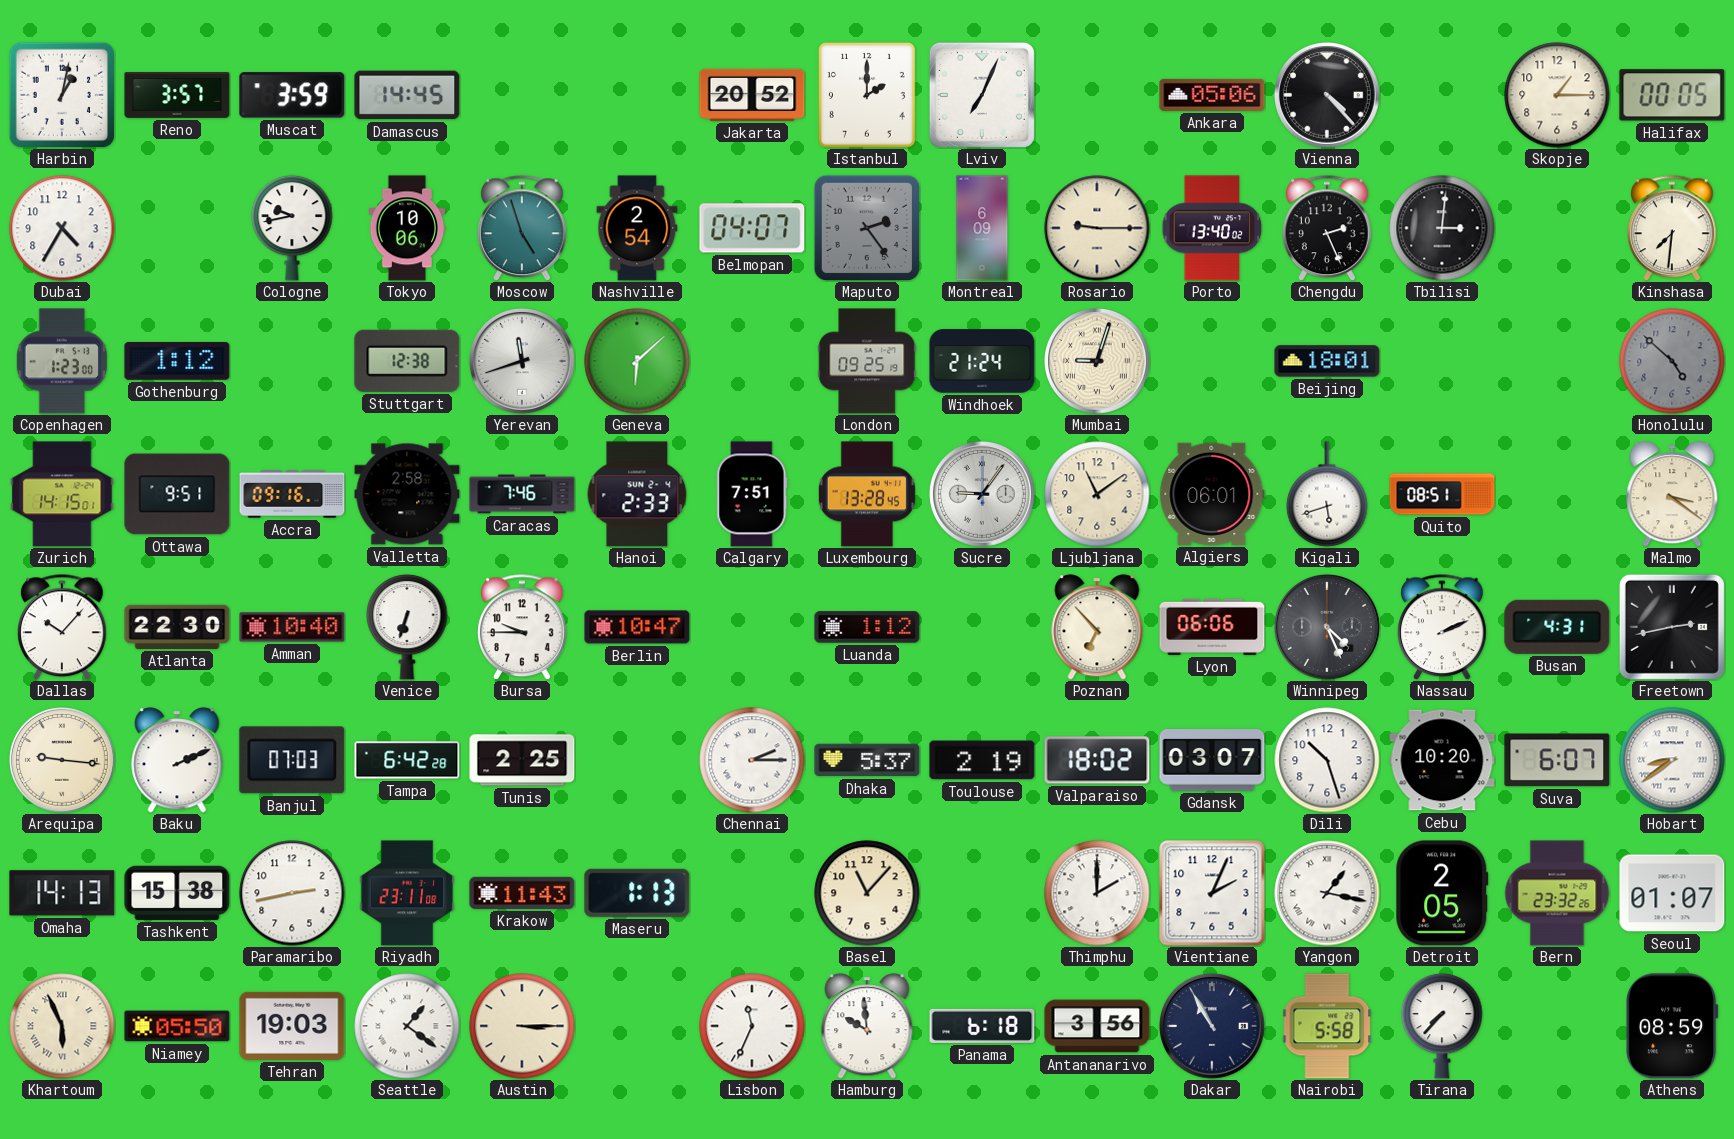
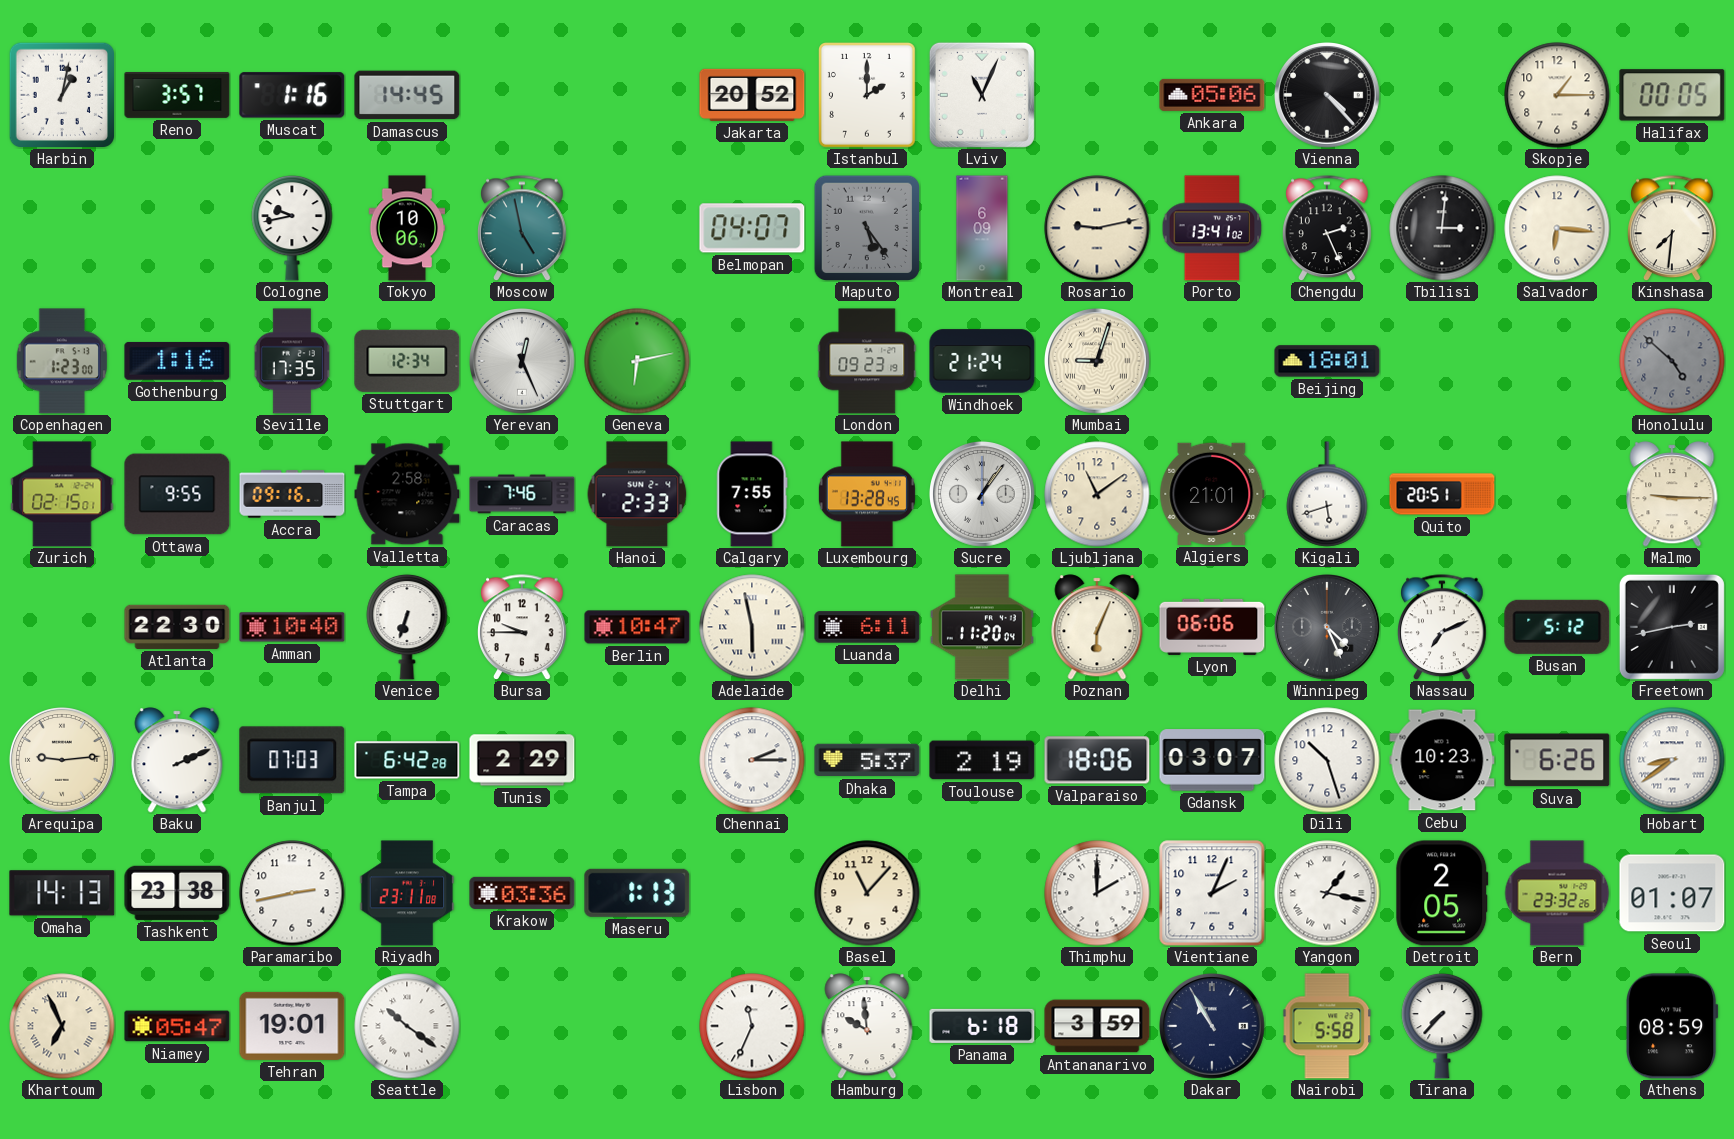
Muscat: 3:59 -> 1:16 (292, 95)
Lviv: 7:04 -> 11:04 (982, 95)
Dubai: 4:35 -> none (62, 228)
Moscow: 4:57 -> 4:58 (522, 228)
Nashville: 2:54 -> none (637, 228)
Maputo: 2:24 -> 5:24 (866, 227)
Rosario: 9:15 -> 9:13 (1097, 228)
Porto: 13:40 -> 13:41 (1212, 228)
Salvador: none -> 6:16 (1557, 228)
Gothenburg: 1:12 -> 1:16 (177, 361)
Seville: none -> 17:35 (292, 361)
Stuttgart: 12:38 -> 12:34 (407, 361)
Yerevan: 11:42 -> 12:26 (523, 362)
Geneva: 6:08 -> 6:13 (637, 361)
London: 09:25 -> 09:23 (867, 361)
Zurich: 14:15 -> 02:15 (62, 494)
Ottawa: 9:51 -> 9:55 (177, 494)
Calgary: 7:51 -> 7:55 (752, 494)
Sucre: 9:06 -> 1:06 (983, 495)
Algiers: 06:01 -> 21:01 (1212, 494)
Quito: 08:51 -> 20:51 (1442, 494)
Malmo: 3:21 -> 9:15 (1672, 494)
Dallas: 10:07 -> none (62, 627)
Adelaide: none -> 5:58 (752, 627)
Luanda: 1:12 -> 6:11 (867, 627)
Delhi: none -> 11:20 (982, 627)
Poznan: 6:53 -> 6:04 (1097, 627)
Nassau: 2:11 -> 7:11 (1442, 627)
Busan: 4:31 -> 5:12 (1557, 627)
Arequipa: 9:16 -> 9:14 (63, 761)
Tunis: 2:25 -> 2:29 (522, 760)
Valparaiso: 18:02 -> 18:06 (1097, 760)
Cebu: 10:20 -> 10:23 (1442, 760)
Suva: 6:07 -> 6:26 (1557, 760)
Tashkent: 15:38 -> 23:38 (177, 893)
Krakow: 11:43 -> 03:36 (522, 893)
Khartoum: 5:56 -> 6:56 (62, 1026)
Niamey: 05:50 -> 05:47 (177, 1026)
Tehran: 19:03 -> 19:01 (292, 1026)
Seattle: 1:21 -> 10:21 (407, 1026)
Austin: 3:15 -> none (522, 1026)
Antananarivo: 3:56 -> 3:59 (1097, 1026)
